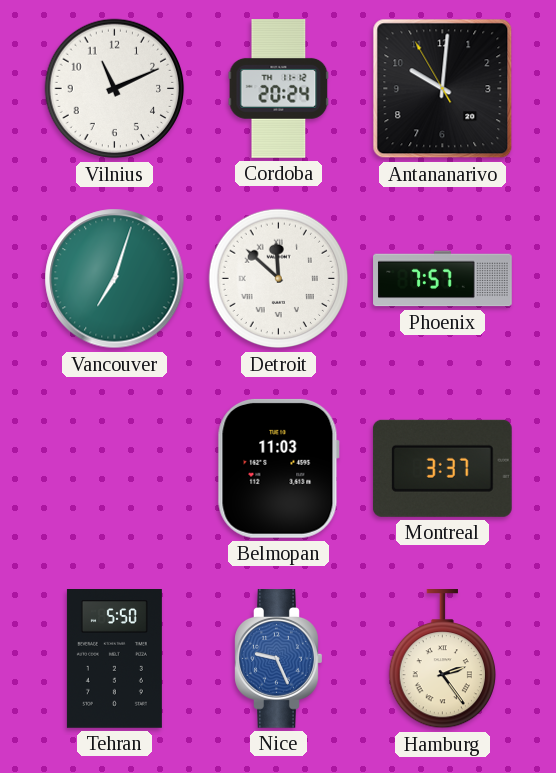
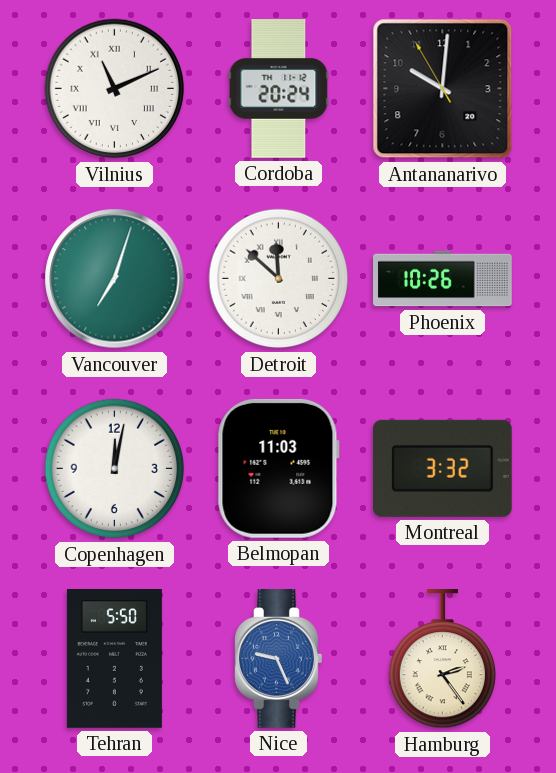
Vilnius numerals: Arabic -> Roman (115, 89)
Phoenix: 7:57 -> 10:26 (443, 279)
Copenhagen: none -> 12:02 (115, 469)
Montreal: 3:37 -> 3:32 (442, 468)
